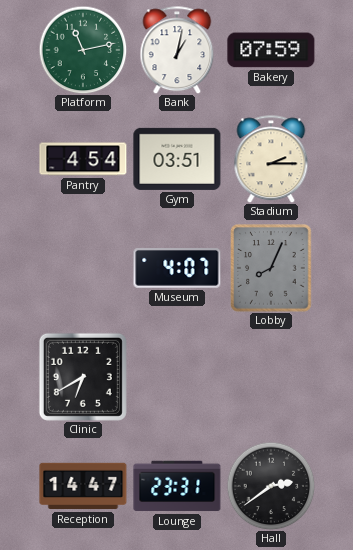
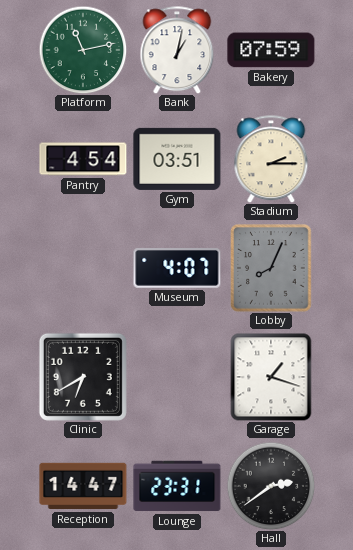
Garage: none -> 1:18 (271, 377)
